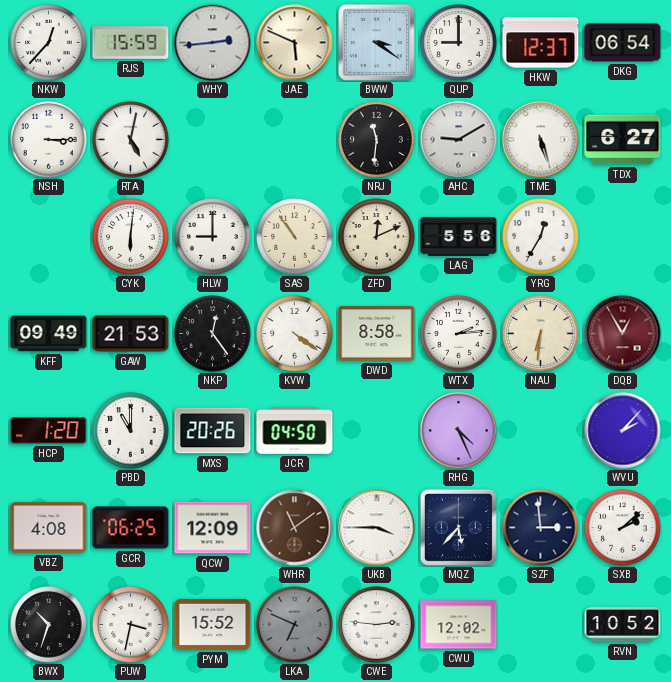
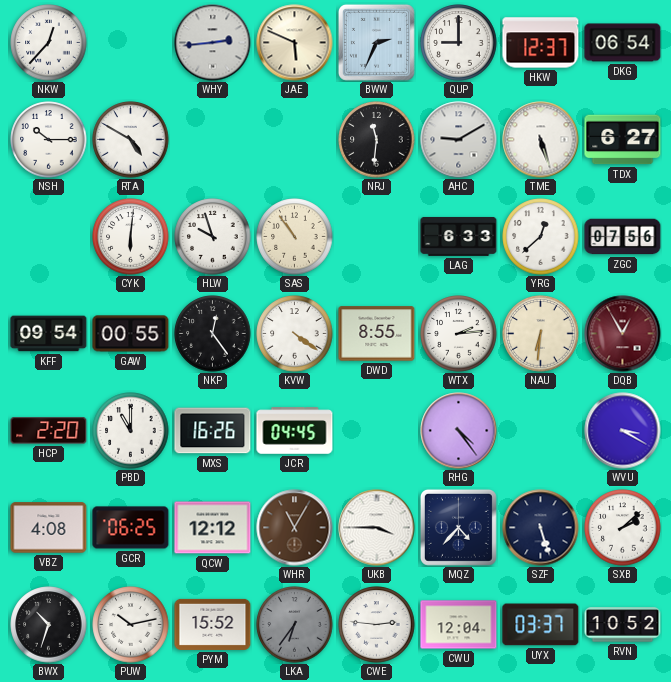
RJS: 15:59 -> none (131, 43)
BWW: 3:21 -> 2:34 (376, 42)
NSH: 3:15 -> 10:15 (49, 140)
RTA: 5:02 -> 4:50 (131, 140)
HLW: 9:00 -> 9:57 (213, 237)
ZFD: 12:11 -> none (377, 237)
LAG: 5:56 -> 6:33 (459, 236)
YRG: 12:35 -> 12:38 (541, 237)
ZGC: none -> 07:56 (623, 237)
KFF: 09:49 -> 09:54 (49, 334)
GAW: 21:53 -> 00:55 (131, 334)
DWD: 8:58 -> 8:55 (377, 334)
HCP: 1:20 -> 2:20 (49, 431)
MXS: 20:26 -> 16:26 (213, 431)
JCR: 04:50 -> 04:45 (295, 431)
RHG: 4:26 -> 4:24 (459, 431)
WVU: 2:07 -> 3:20 (623, 431)
QCW: 12:09 -> 12:12 (213, 528)
WHR: 11:09 -> 11:05 (295, 528)
MQZ: 5:37 -> 4:37 (458, 527)
SZF: 2:59 -> 5:27 (541, 528)
PUW: 3:32 -> 10:13 (131, 625)
LKA: 6:49 -> 6:36 (295, 625)
CWU: 12:02 -> 12:04 (459, 625)
UYX: none -> 03:37 (541, 625)
